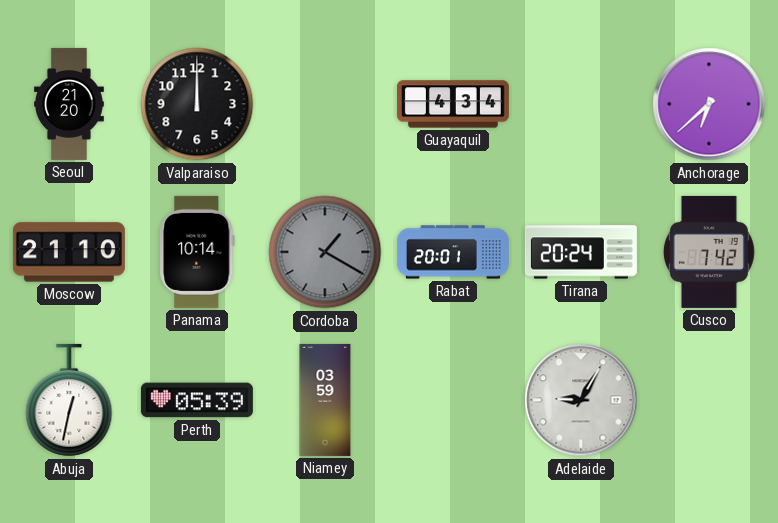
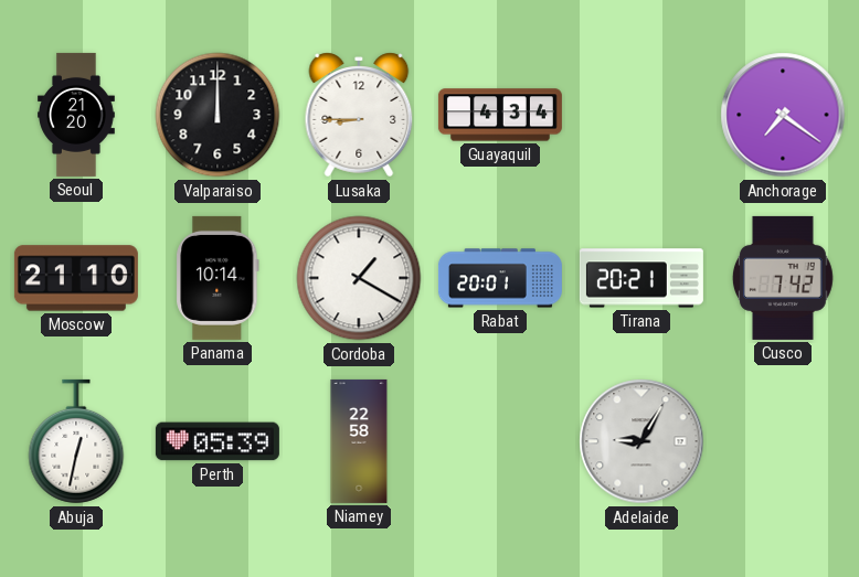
Lusaka: none -> 8:45 (359, 115)
Anchorage: 6:38 -> 7:21 (783, 115)
Cordoba dial: grey -> white (359, 278)
Tirana: 20:24 -> 20:21 (641, 278)
Niamey: 03:59 -> 22:58 (359, 441)
